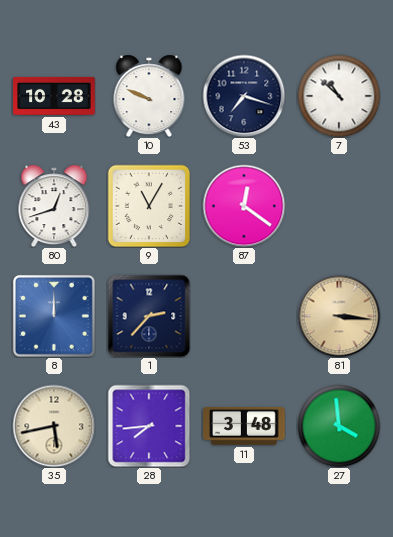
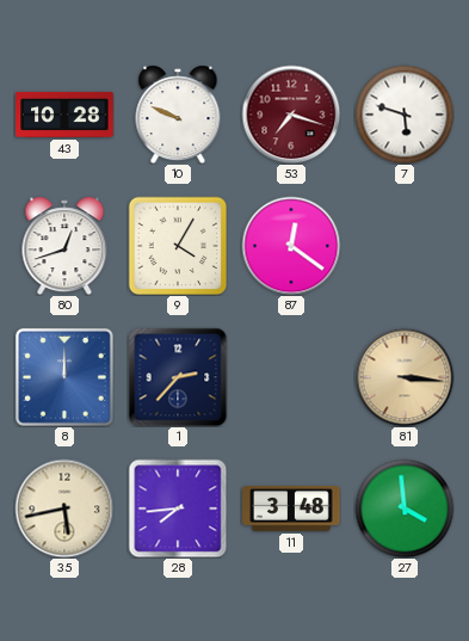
53 dial: navy -> burgundy (291, 115)
7: 10:52 -> 5:48 (405, 115)
9: 11:05 -> 4:05 (178, 246)
